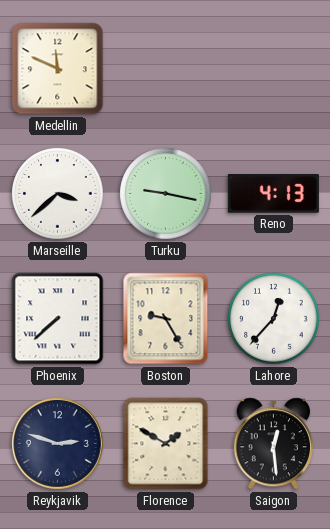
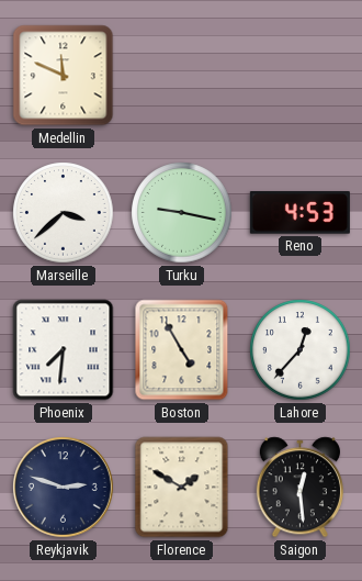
Reno: 4:13 -> 4:53 (299, 213)
Phoenix: 7:38 -> 7:31 (64, 350)
Boston: 9:25 -> 4:55 (182, 350)
